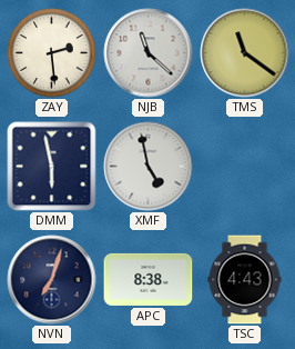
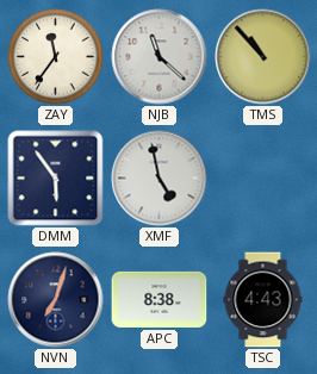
ZAY: 2:29 -> 11:36 (56, 57)
TMS: 11:21 -> 10:53 (263, 57)
DMM: 5:58 -> 5:54 (56, 179)
